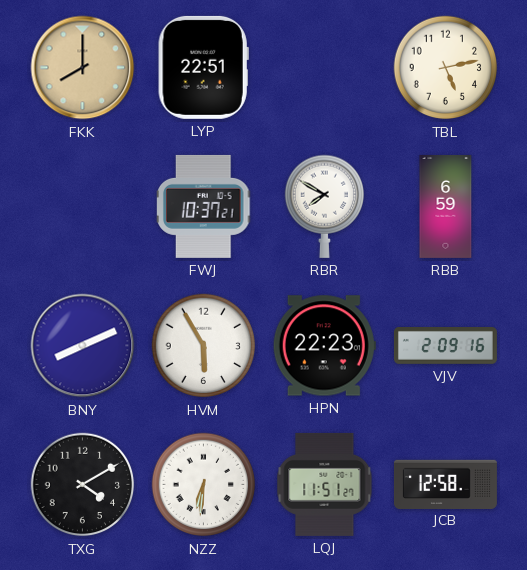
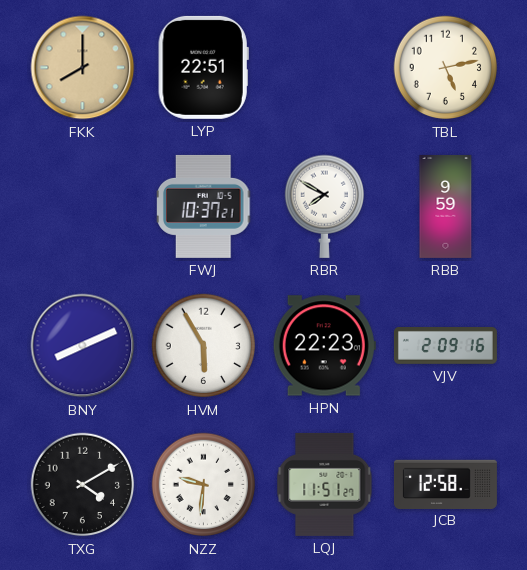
RBB: 6:59 -> 9:59 (446, 206)
NZZ: 6:31 -> 9:31 (204, 485)
